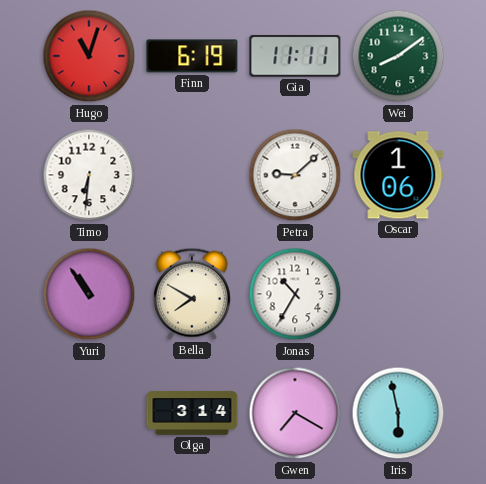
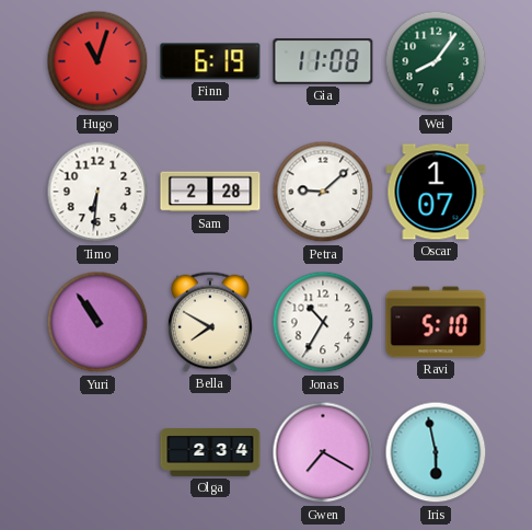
Gia: 11:11 -> 11:08 (323, 62)
Wei: 8:09 -> 8:06 (436, 61)
Sam: none -> 2:28 (210, 192)
Oscar: 1:06 -> 1:07 (436, 192)
Ravi: none -> 5:10 (436, 322)
Olga: 3:14 -> 2:34 (210, 452)
